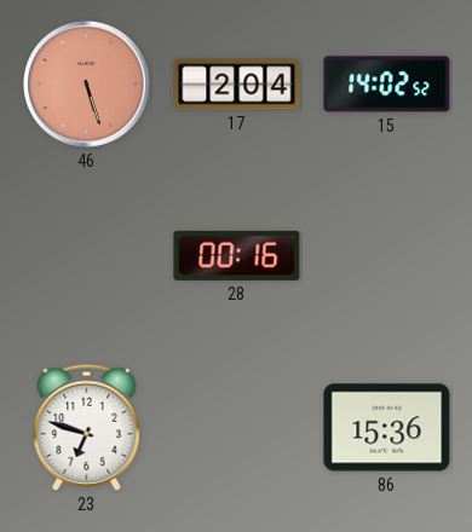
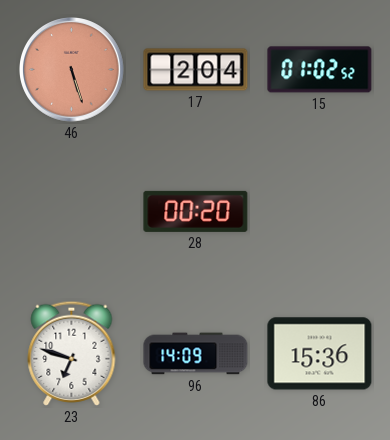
15: 14:02 -> 01:02 (320, 70)
28: 00:16 -> 00:20 (196, 211)
96: none -> 14:09 (196, 354)
